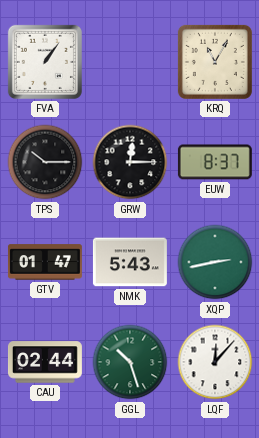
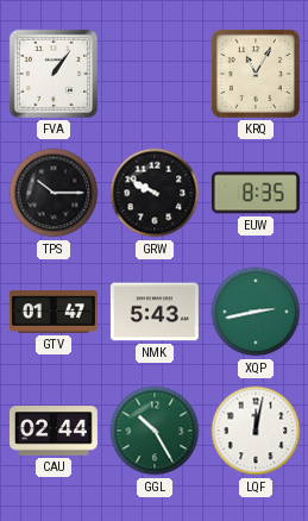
GRW: 12:15 -> 9:50 (155, 193)
EUW: 8:37 -> 8:35 (256, 193)
GGL: 10:27 -> 10:25 (155, 431)
LQF: 12:07 -> 12:02 (256, 431)
